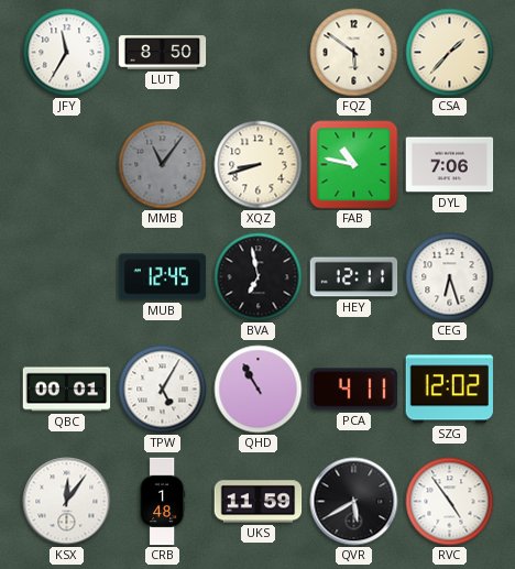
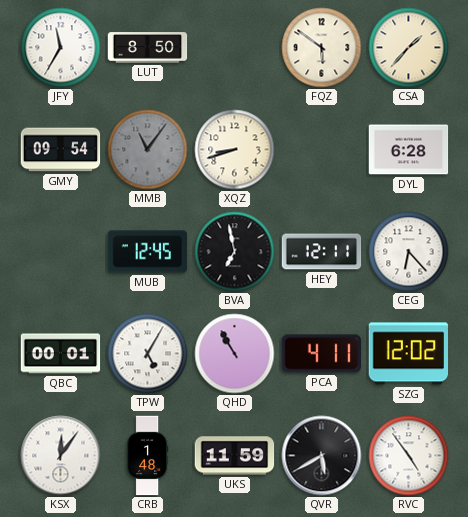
GMY: none -> 09:54 (61, 150)
FAB: 10:47 -> none (354, 165)
DYL: 7:06 -> 6:28 (409, 150)
CEG: 6:27 -> 6:23 (409, 252)
